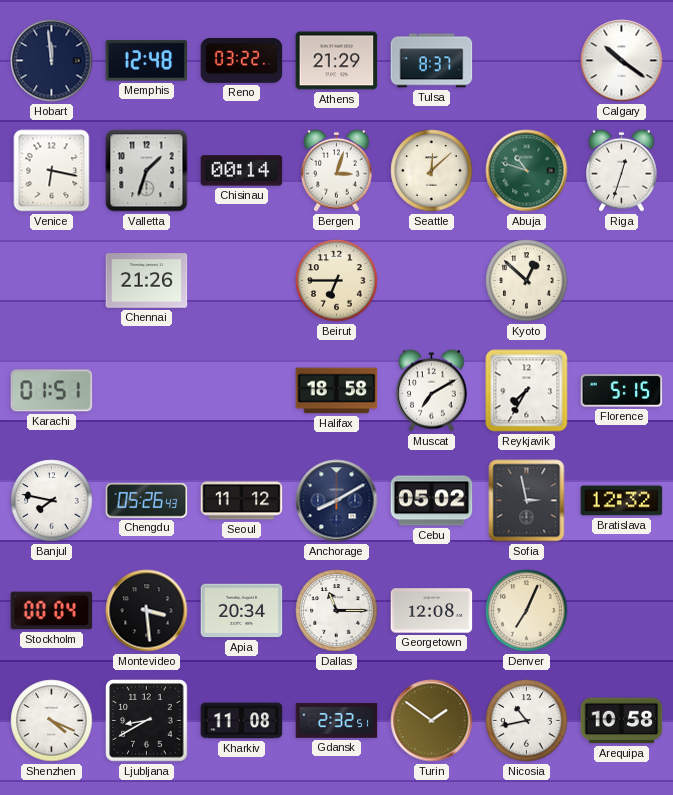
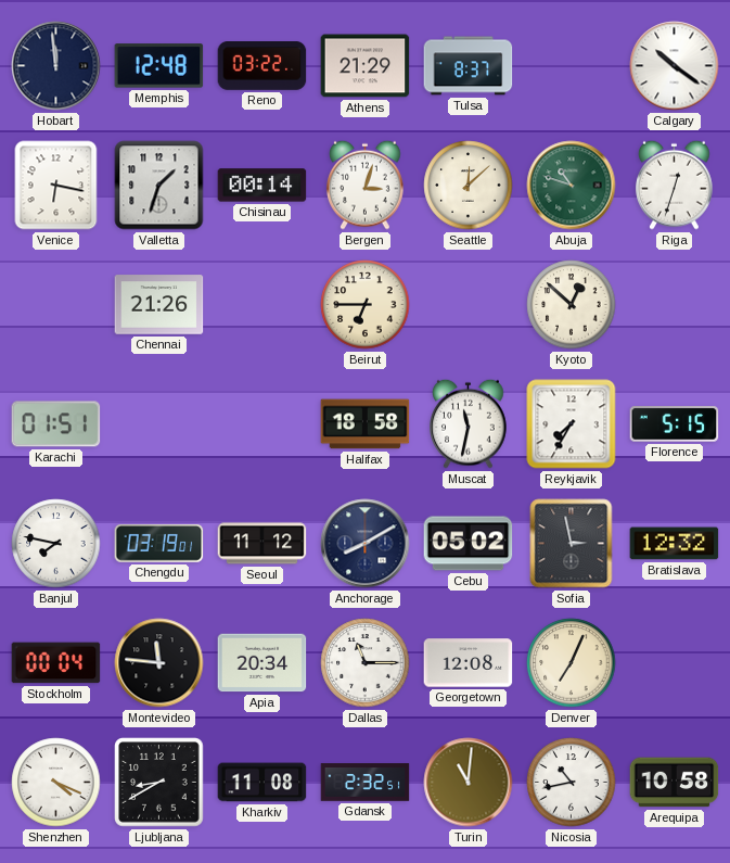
Muscat: 7:10 -> 11:32 (469, 423)
Chengdu: 05:26 -> 03:19 (159, 544)
Montevideo: 3:29 -> 11:46 (159, 663)
Turin: 1:51 -> 11:01 (469, 783)
